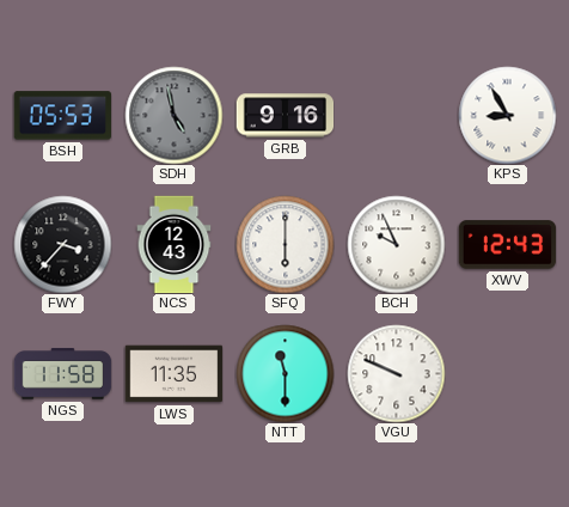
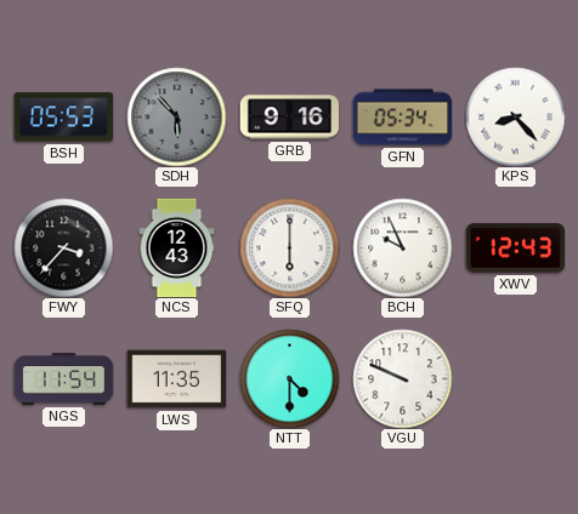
SDH: 4:58 -> 5:53 (176, 116)
GFN: none -> 05:34 (402, 118)
KPS: 8:55 -> 8:23 (515, 116)
NGS: 11:58 -> 11:54 (63, 379)
NTT: 11:30 -> 4:30 (289, 378)
